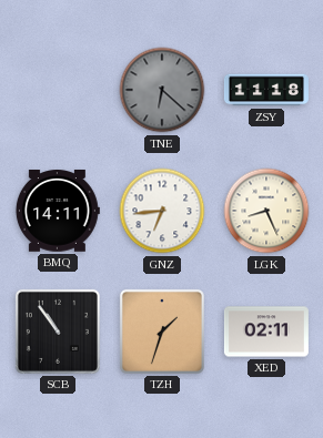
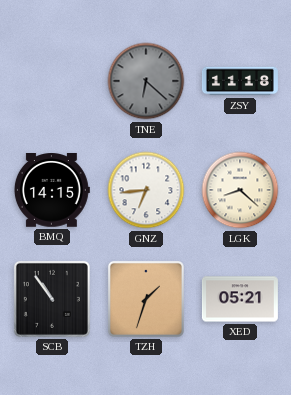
BMQ: 14:11 -> 14:15 (51, 191)
LGK: 8:26 -> 8:22 (240, 190)
XED: 02:11 -> 05:21 (240, 299)
